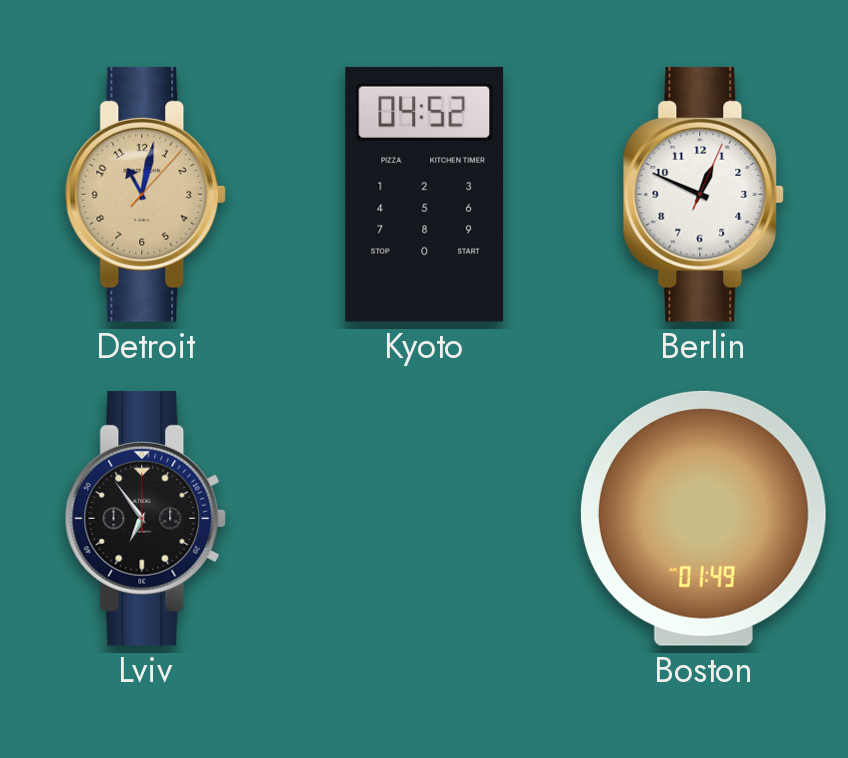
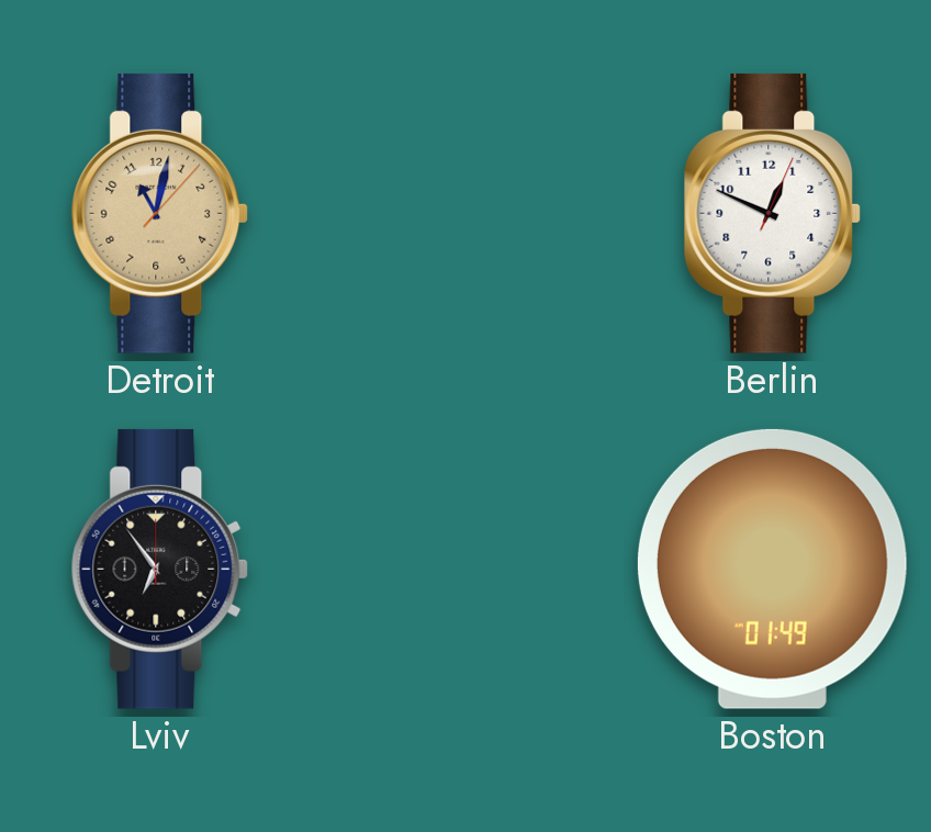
Kyoto: 04:52 -> none (425, 194)
